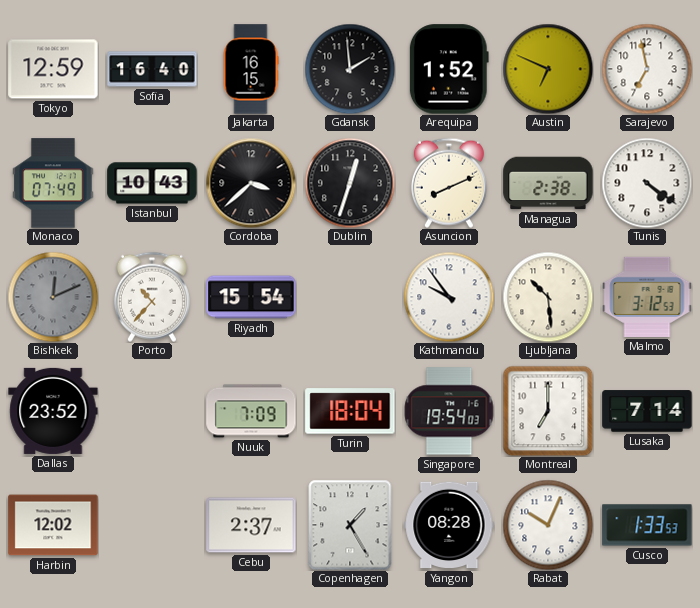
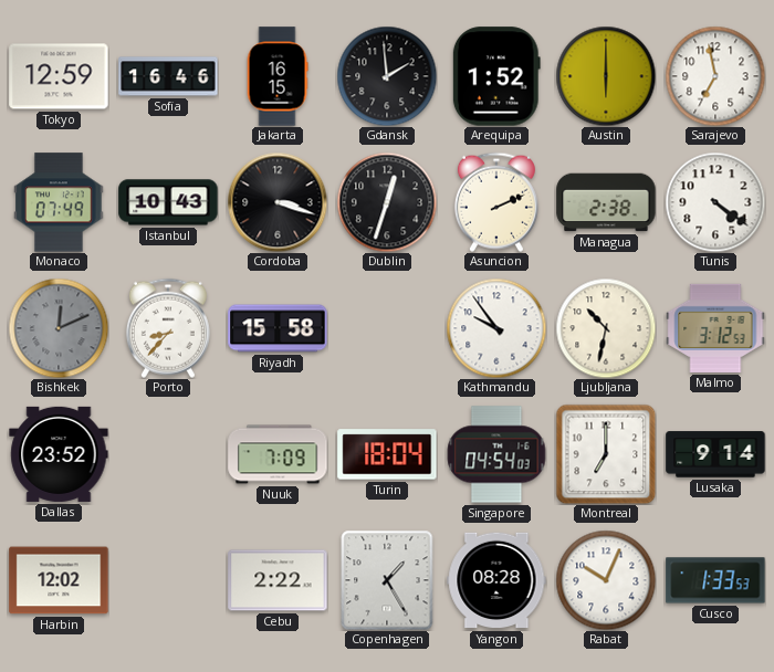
Sofia: 16:40 -> 16:46 (168, 76)
Austin: 6:49 -> 6:00 (606, 76)
Cordoba: 3:38 -> 3:18 (278, 202)
Asuncion: 8:11 -> 2:11 (496, 202)
Porto: 10:37 -> 8:37 (168, 328)
Riyadh: 15:54 -> 15:58 (278, 328)
Ljubljana: 10:29 -> 10:32 (606, 328)
Singapore: 19:54 -> 04:54 (496, 454)
Lusaka: 7:14 -> 9:14 (715, 454)
Cebu: 2:37 -> 2:22 (278, 580)
